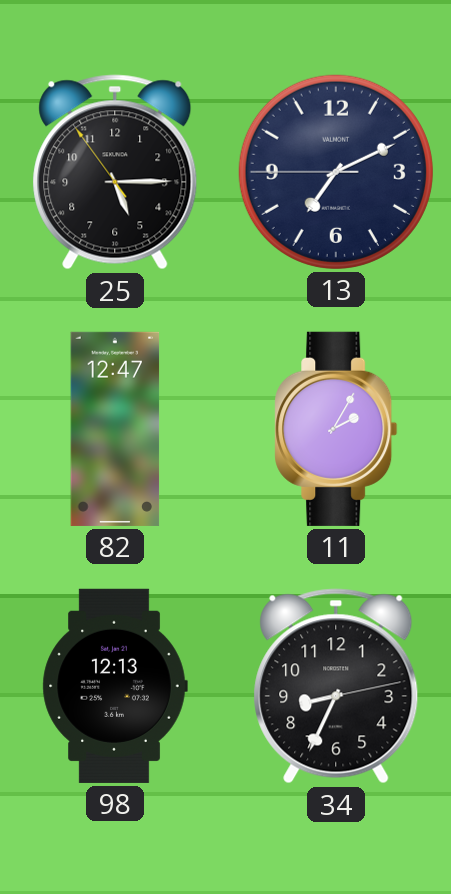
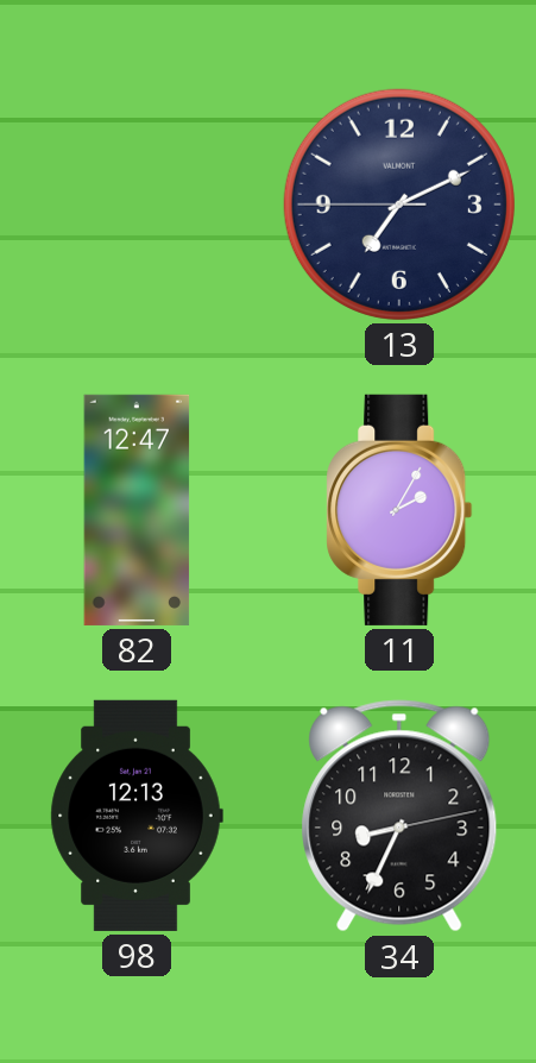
25: 5:14 -> none (115, 172)
